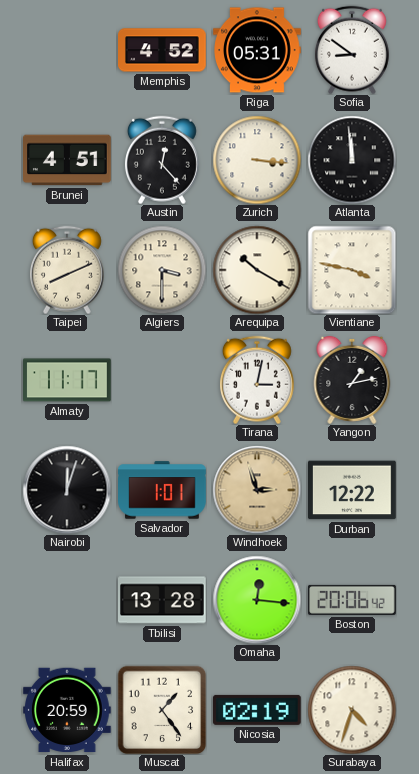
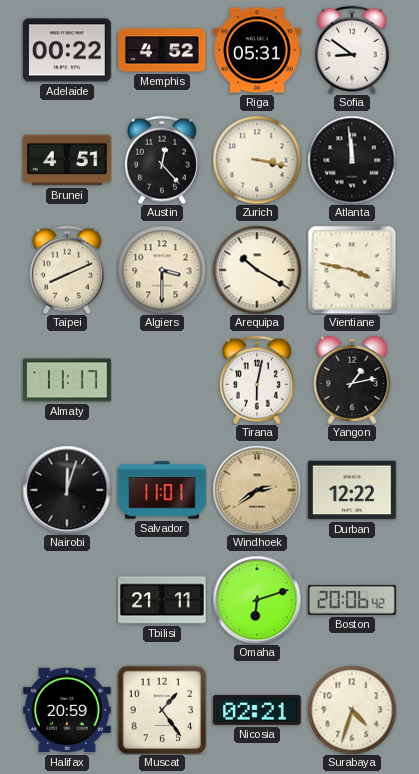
Adelaide: none -> 00:22 (68, 50)
Zurich: 3:16 -> 3:17 (257, 160)
Tirana: 3:02 -> 6:02 (257, 380)
Salvador: 1:01 -> 11:01 (162, 490)
Windhoek: 2:57 -> 2:39 (257, 490)
Tbilisi: 13:28 -> 21:11 (163, 600)
Omaha: 12:16 -> 6:12 (257, 600)
Nicosia: 02:19 -> 02:21 (257, 710)
